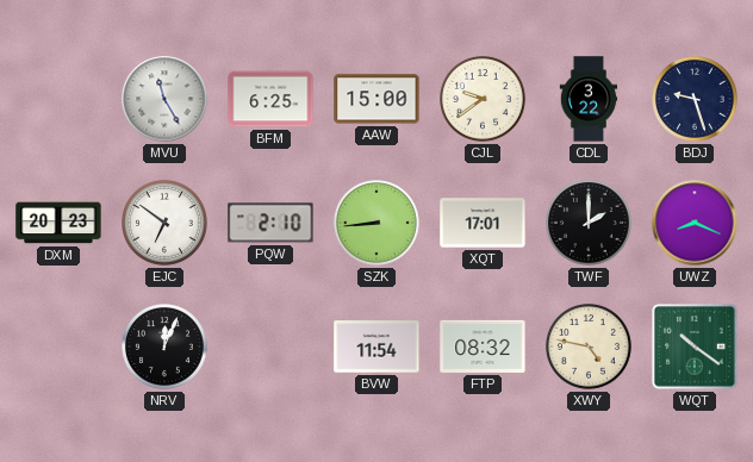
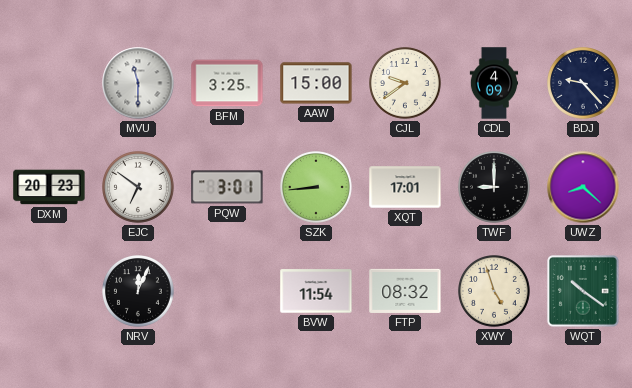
MVU: 11:25 -> 11:30 (138, 83)
BFM: 6:25 -> 3:25 (227, 83)
CDL: 3:22 -> 4:09 (494, 83)
BDJ: 9:27 -> 9:23 (584, 84)
PQW: 2:10 -> 3:01 (227, 187)
TWF: 2:00 -> 9:00 (495, 188)
UWZ: 8:19 -> 8:22 (583, 187)
XWY: 4:47 -> 4:57 (495, 292)
